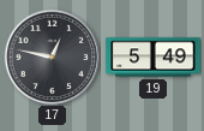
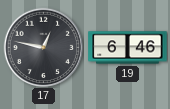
19: 5:49 -> 6:46 (128, 48)
